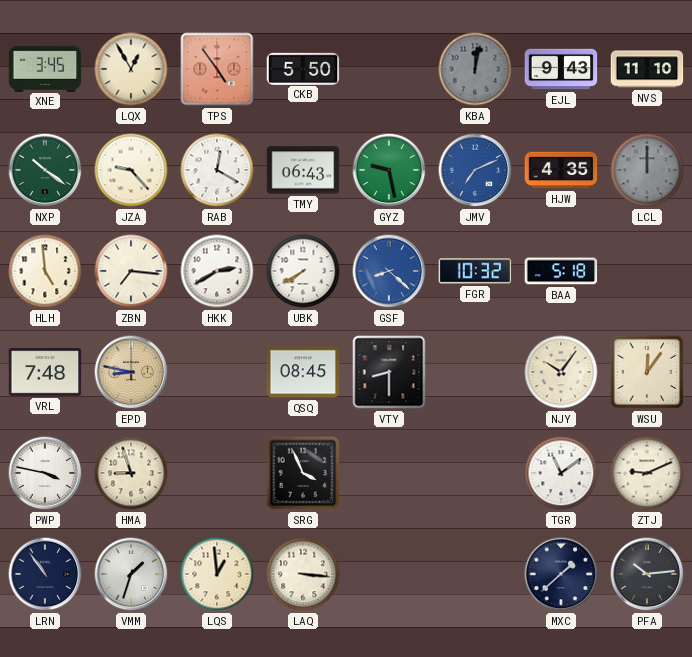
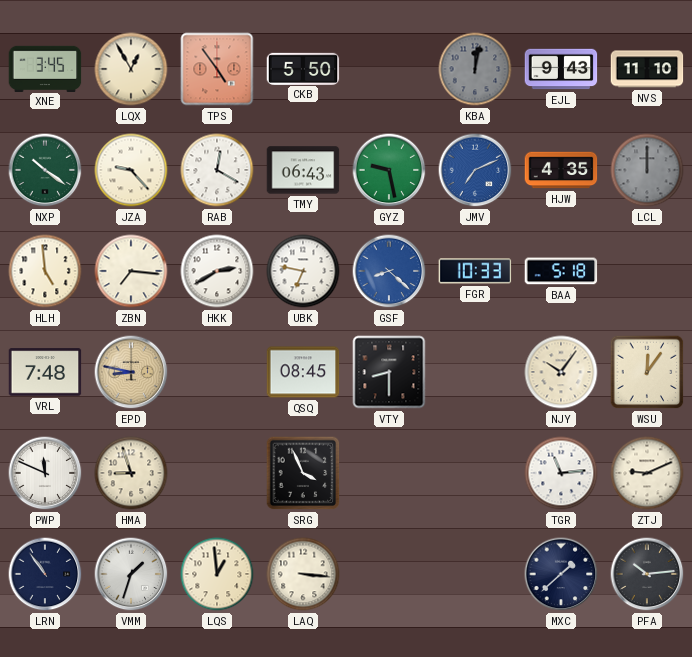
UBK: 7:40 -> 6:47 (303, 271)
FGR: 10:32 -> 10:33 (475, 271)
PWP: 3:47 -> 11:49 (45, 473)
TGR: 11:09 -> 11:14 (561, 473)
